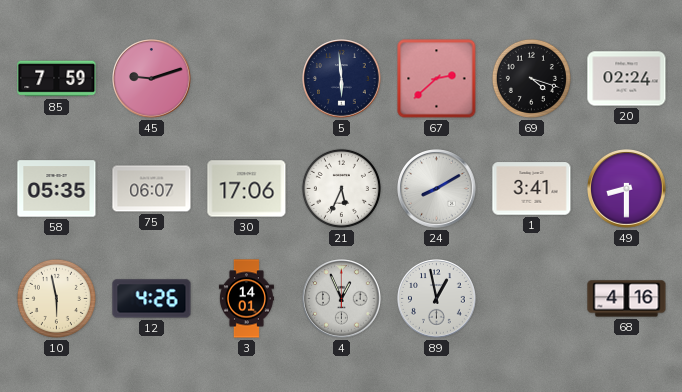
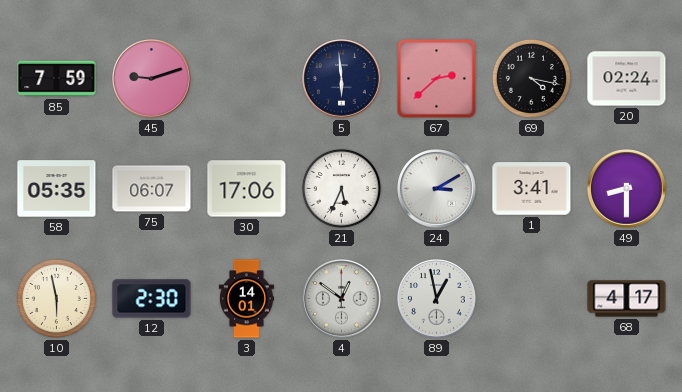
69: 4:18 -> 4:17 (531, 78)
24: 8:10 -> 3:10 (437, 189)
12: 4:26 -> 2:30 (152, 299)
4: 12:56 -> 12:51 (342, 299)
68: 4:16 -> 4:17 (627, 299)
